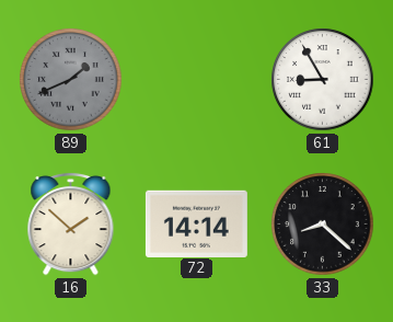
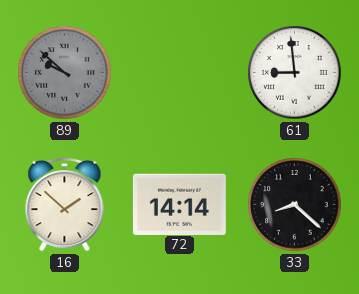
89: 1:41 -> 9:52 (65, 73)
61: 8:55 -> 8:59 (295, 73)
